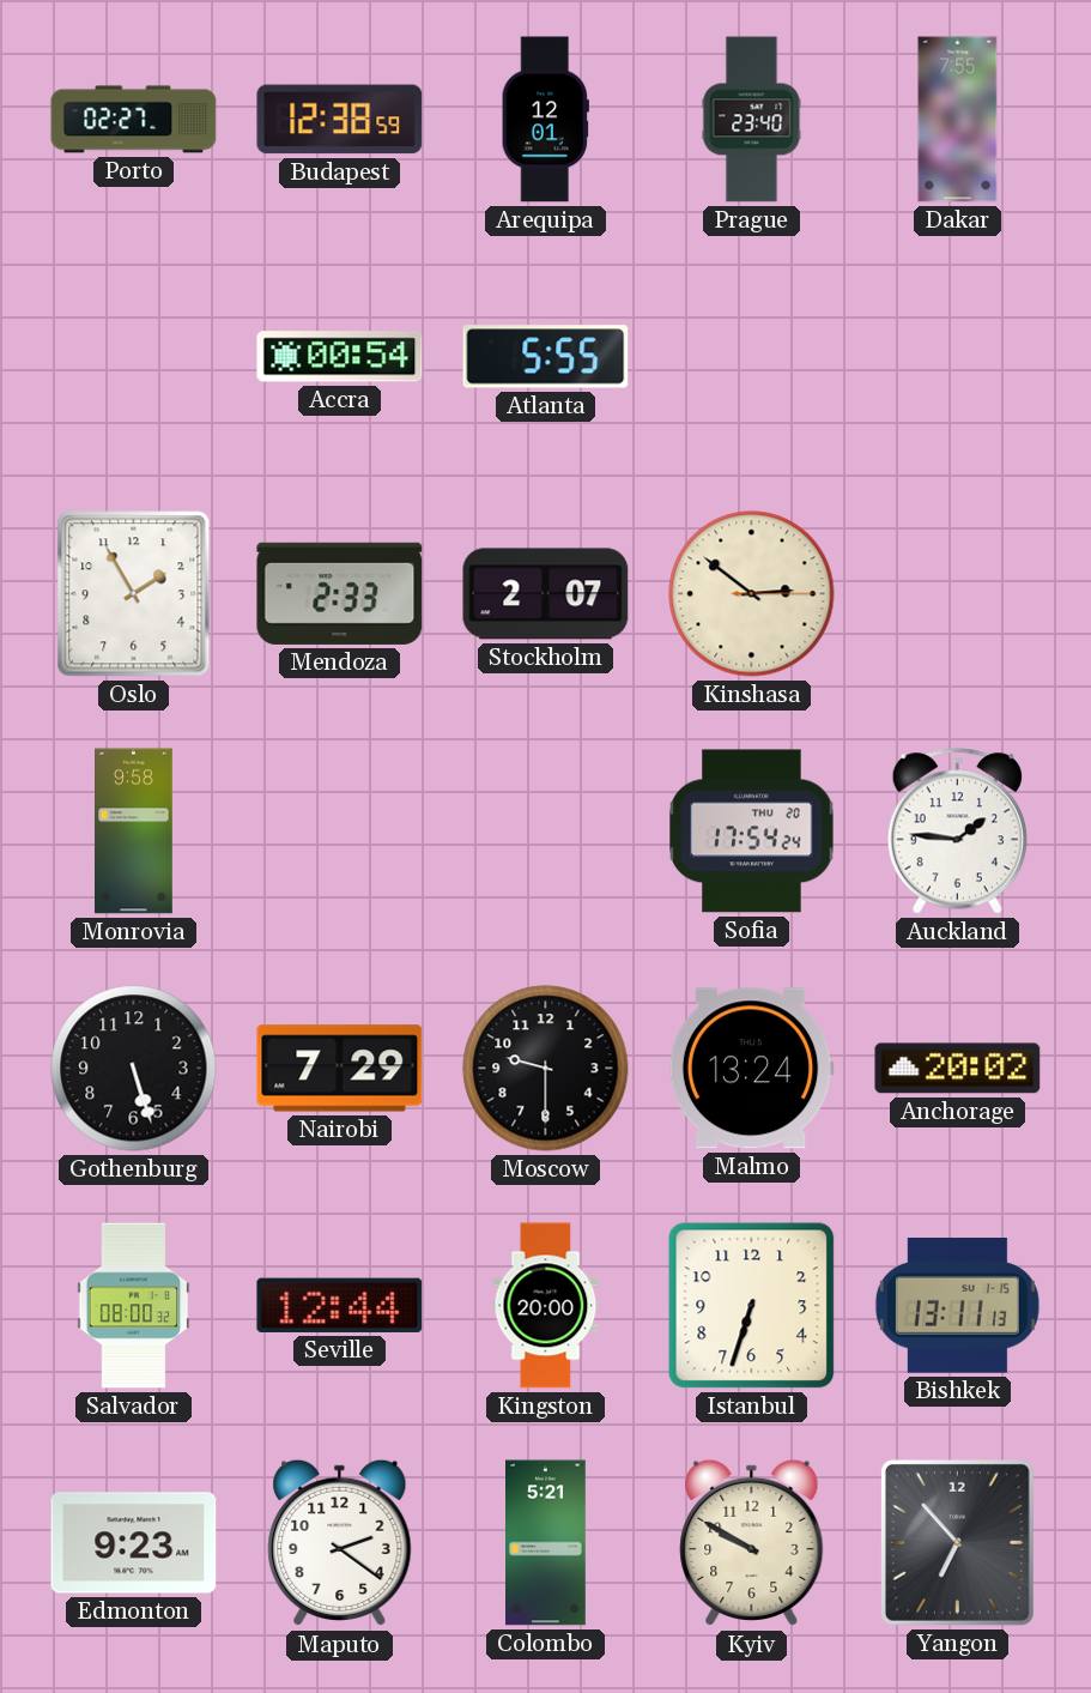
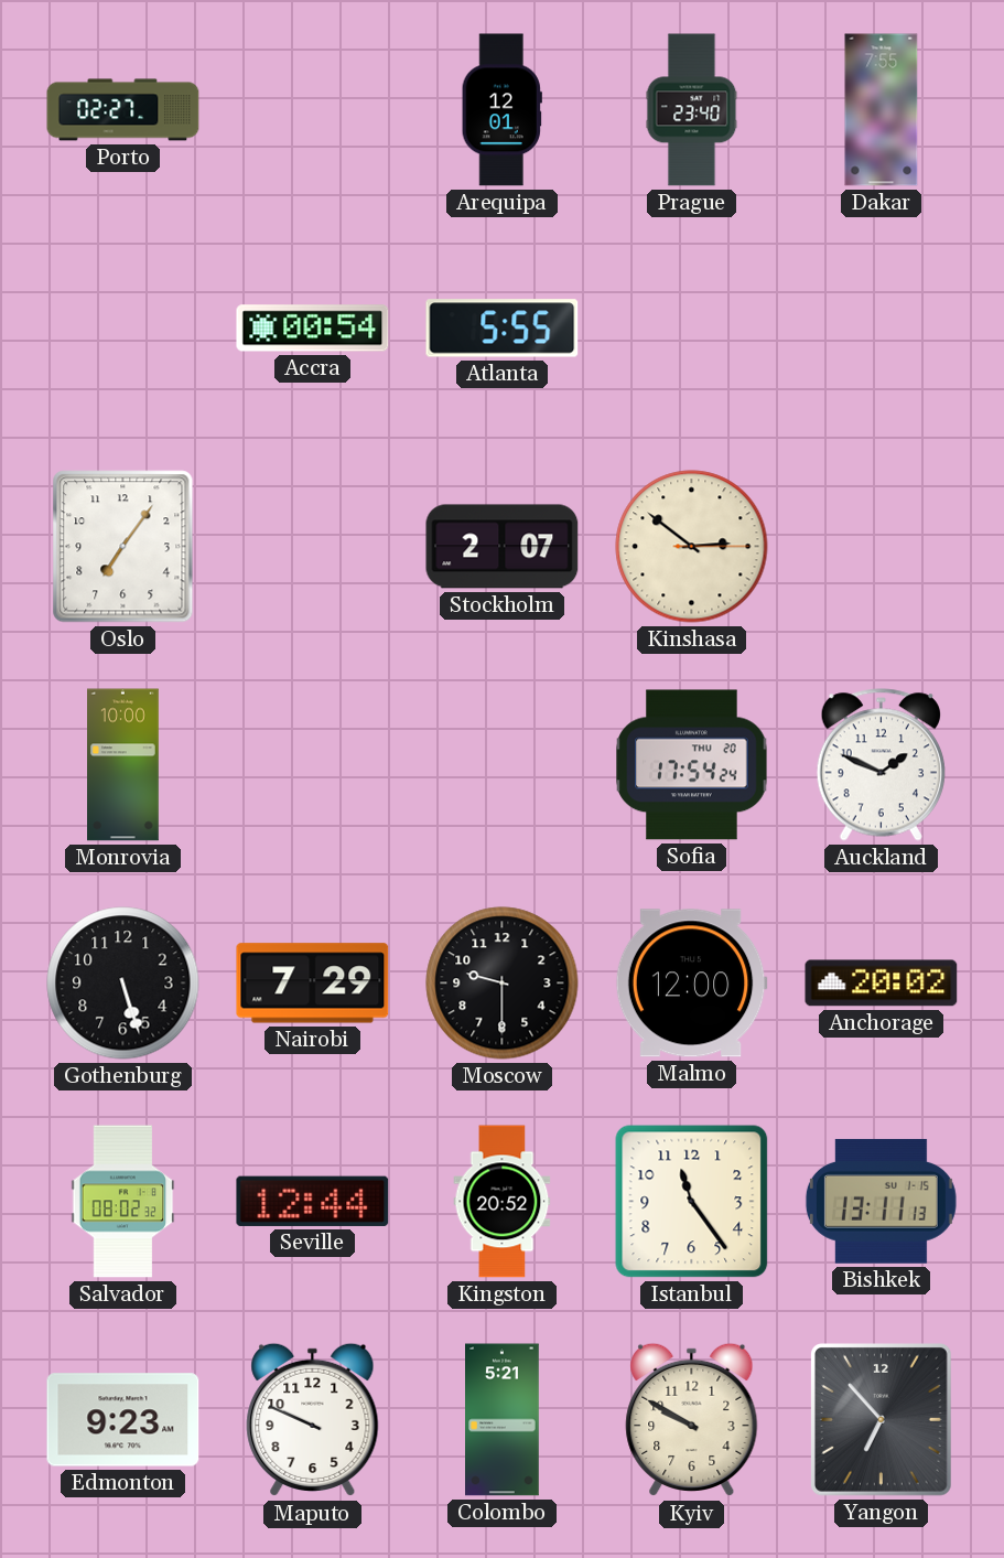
Budapest: 12:38 -> none (340, 120)
Oslo: 1:55 -> 7:06 (123, 547)
Mendoza: 2:33 -> none (340, 593)
Monrovia: 9:58 -> 10:00 (123, 765)
Auckland: 1:46 -> 1:49 (881, 765)
Malmo: 13:24 -> 12:00 (691, 984)
Salvador: 08:00 -> 08:02 (123, 1202)
Kingston: 20:00 -> 20:52 (503, 1202)
Istanbul: 6:33 -> 11:24 (692, 1202)
Maputo: 2:21 -> 9:49 (313, 1420)
